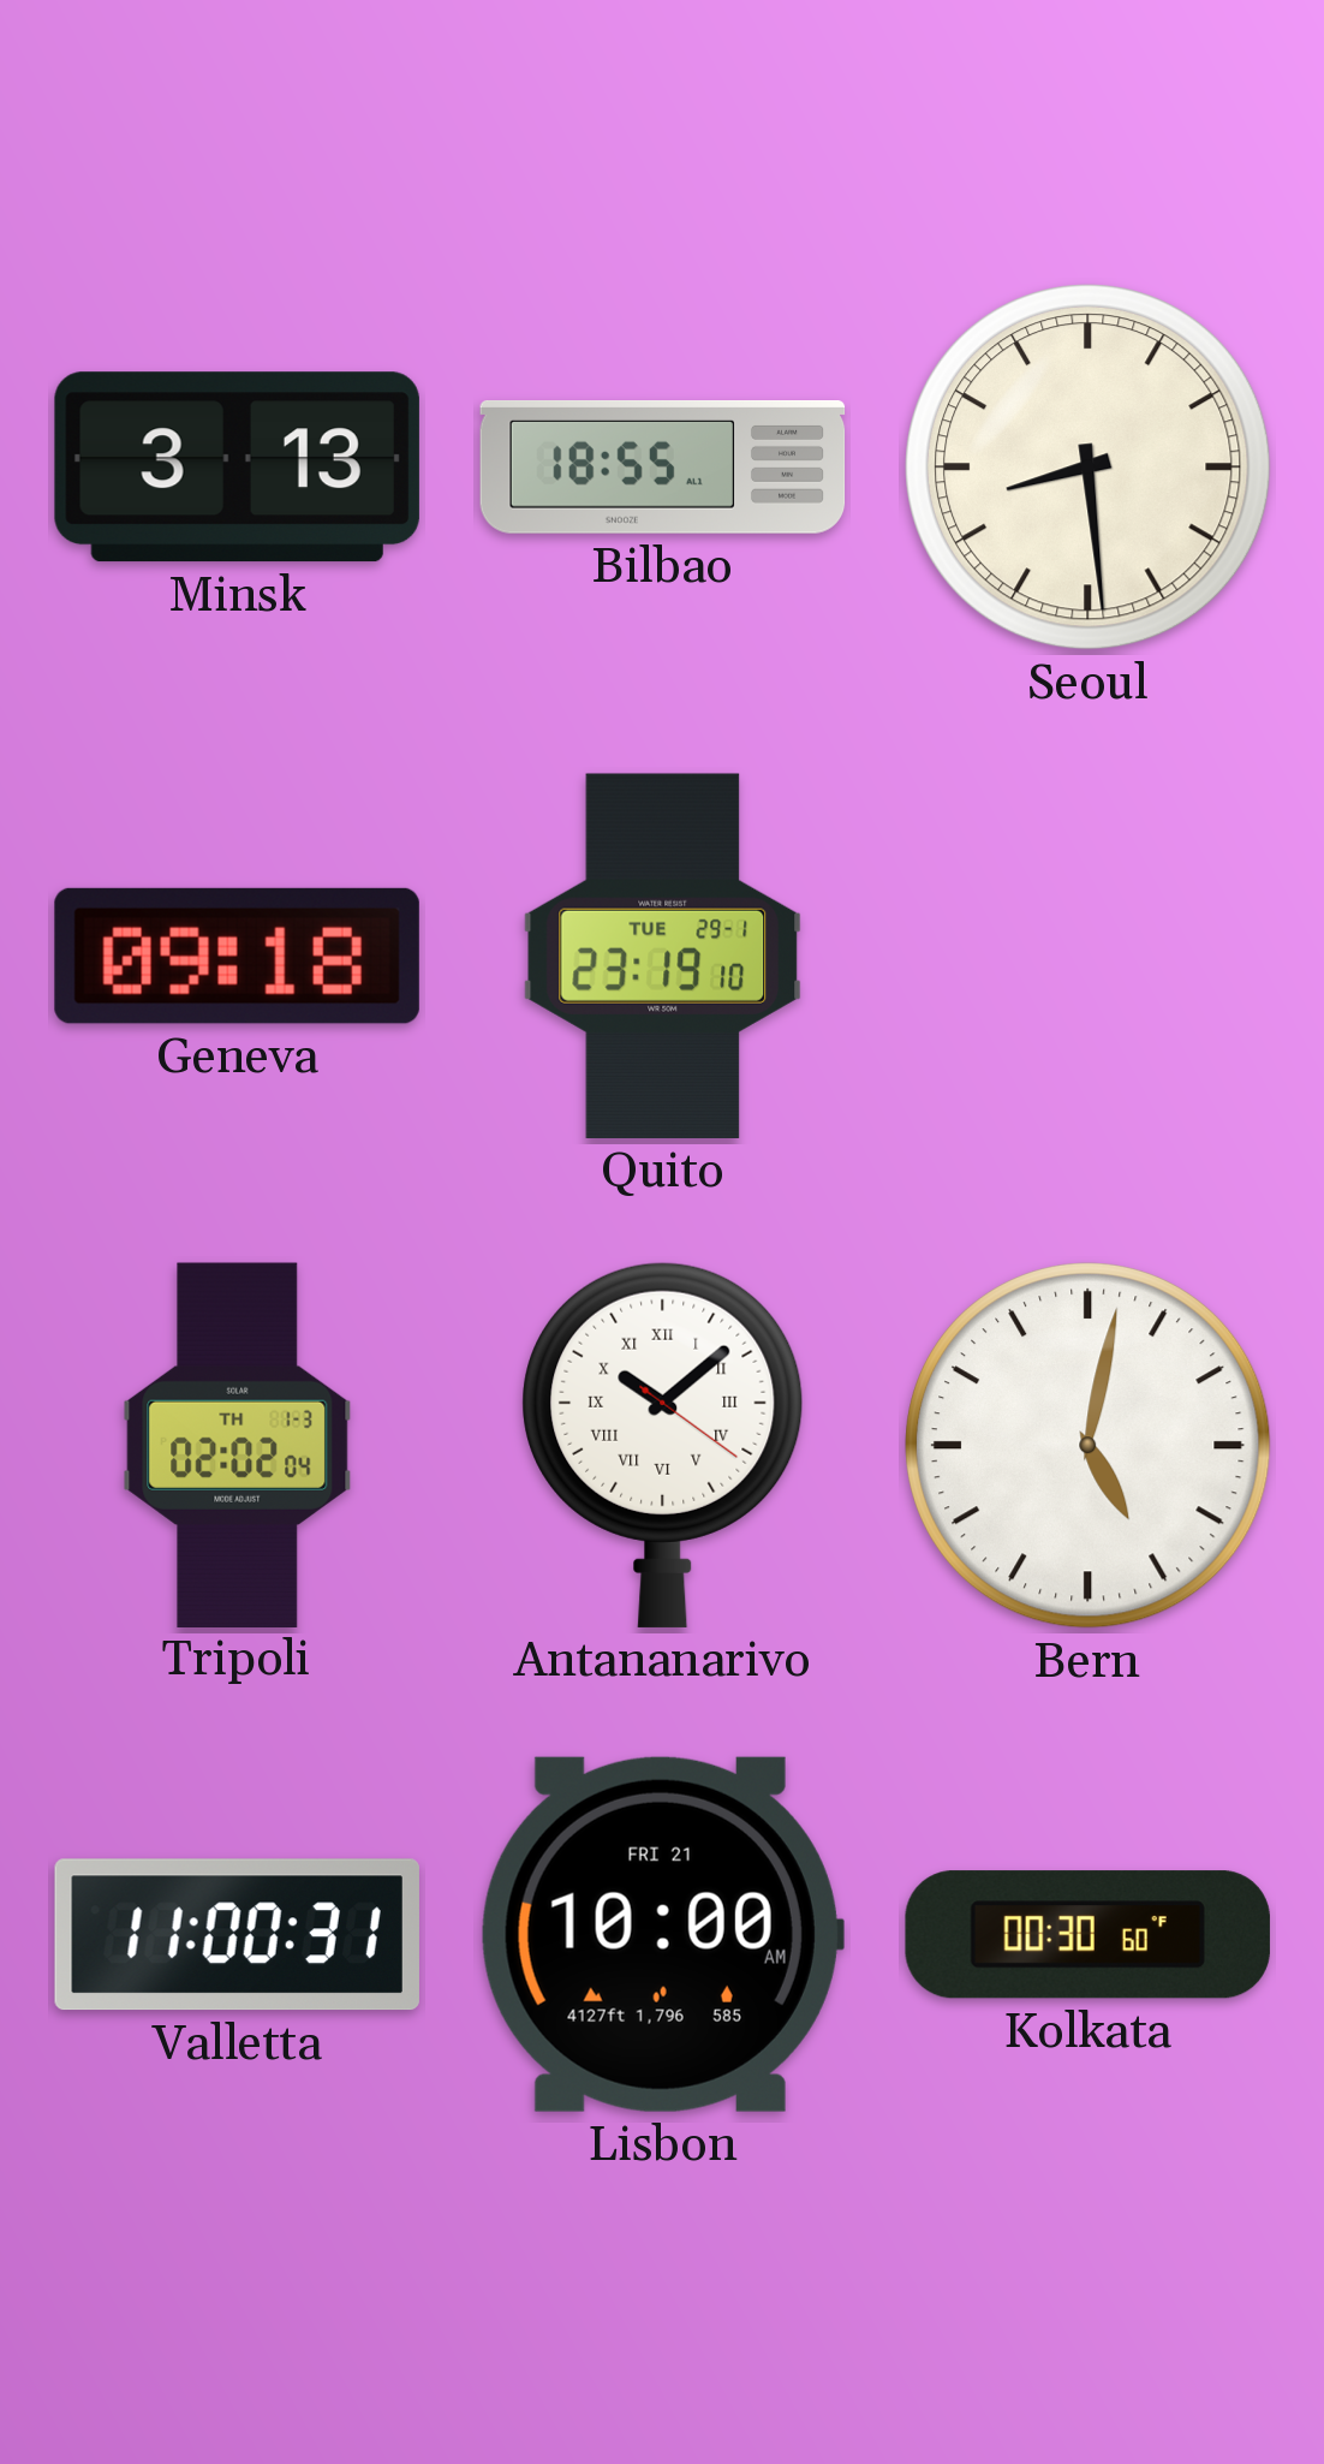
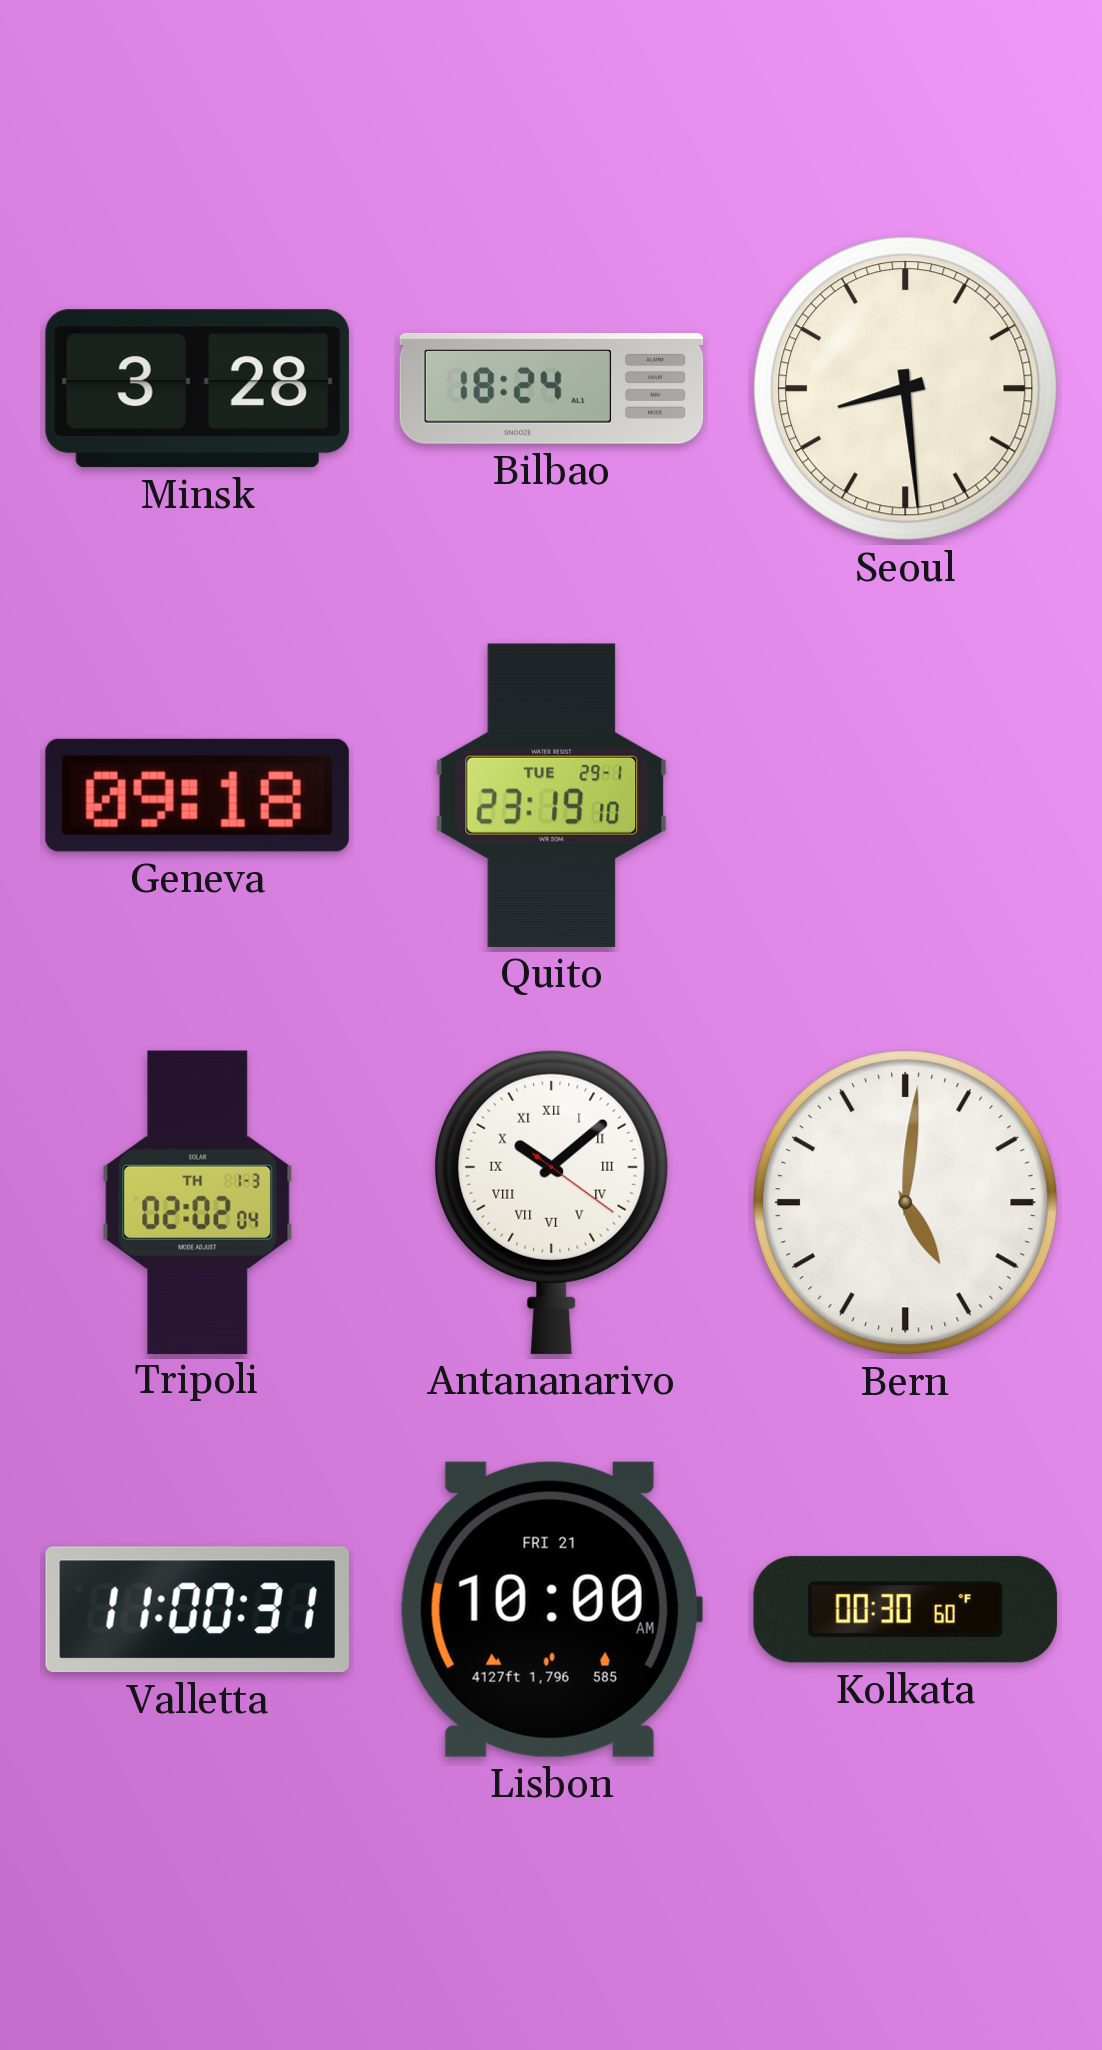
Minsk: 3:13 -> 3:28 (197, 389)
Bilbao: 18:55 -> 18:24 (552, 389)
Bern: 5:02 -> 5:01 (906, 1203)
